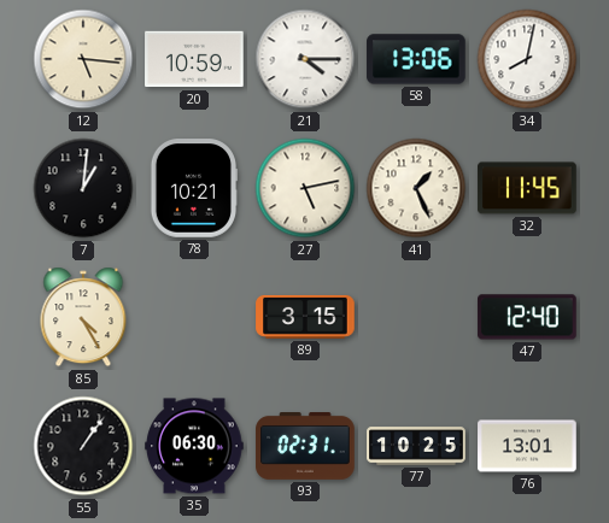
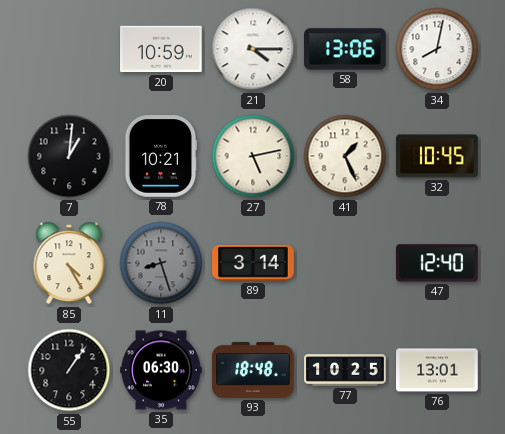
12: 5:16 -> none (83, 59)
32: 11:45 -> 10:45 (437, 156)
11: none -> 8:27 (161, 263)
89: 3:15 -> 3:14 (253, 263)
93: 02:31 -> 18:48 (253, 371)
